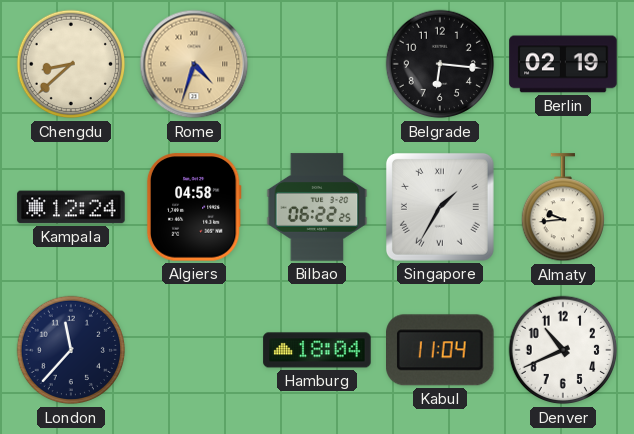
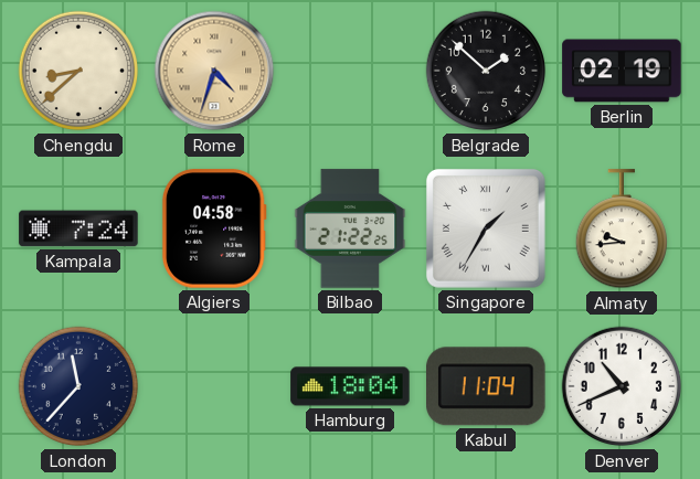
Belgrade: 6:16 -> 1:52 (486, 71)
Kampala: 12:24 -> 7:24 (78, 228)
Bilbao: 06:22 -> 21:22 (350, 228)
